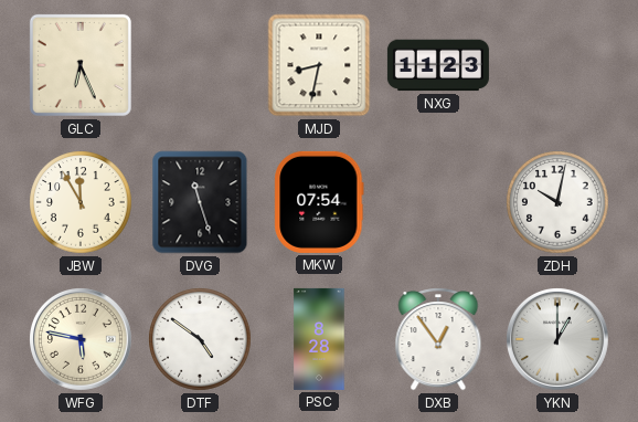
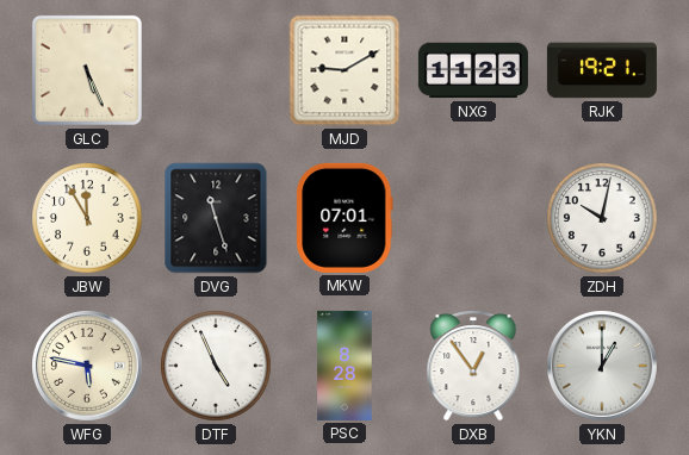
GLC: 6:26 -> 5:26 (87, 70)
MJD: 8:32 -> 9:10 (344, 70)
RJK: none -> 19:21 (602, 70)
MKW: 07:54 -> 07:01 (344, 218)
DTF: 4:51 -> 4:56 (216, 366)
